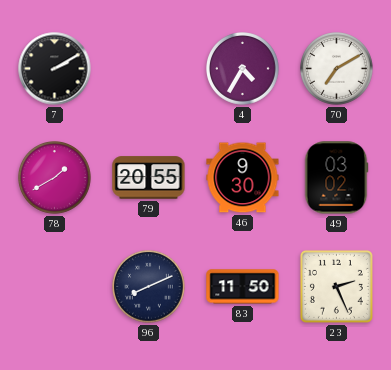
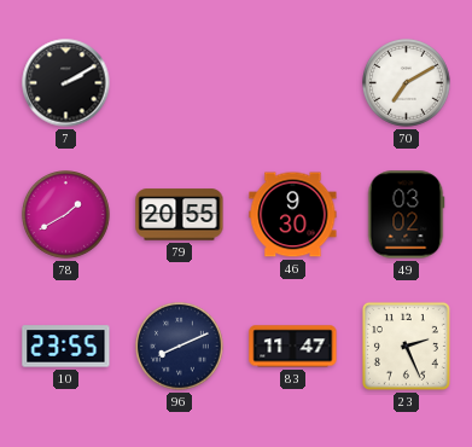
4: 4:35 -> none (243, 69)
10: none -> 23:55 (66, 347)
83: 11:50 -> 11:47 (293, 347)
